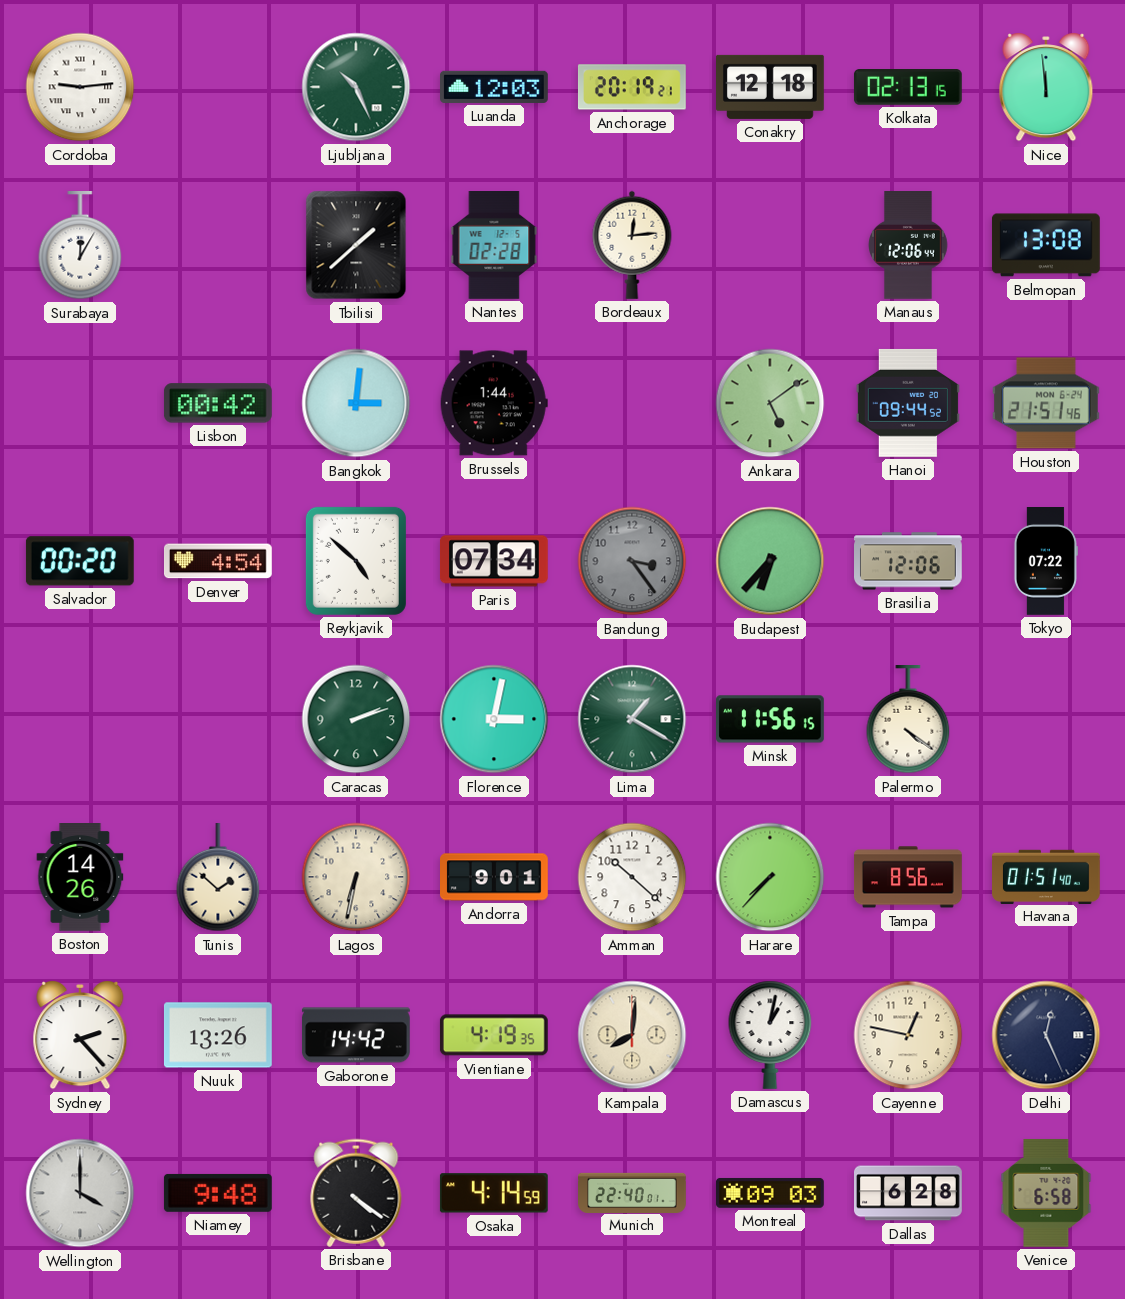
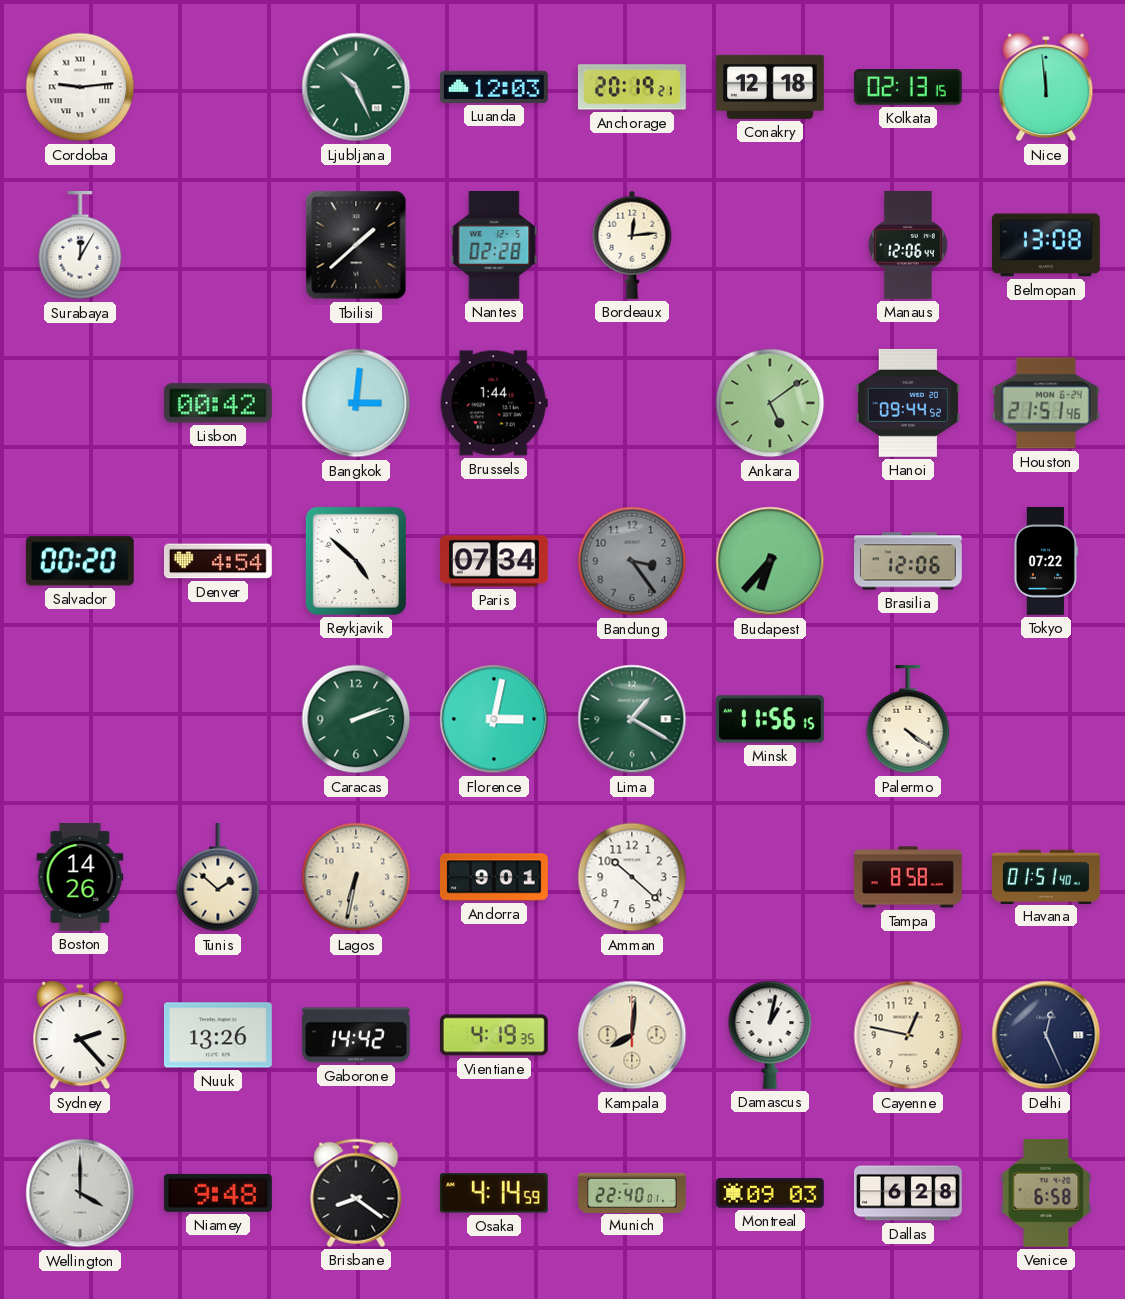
Harare: 7:37 -> none (770, 877)
Tampa: 8:56 -> 8:58 (909, 877)
Brisbane: 4:21 -> 8:21 (356, 1193)
